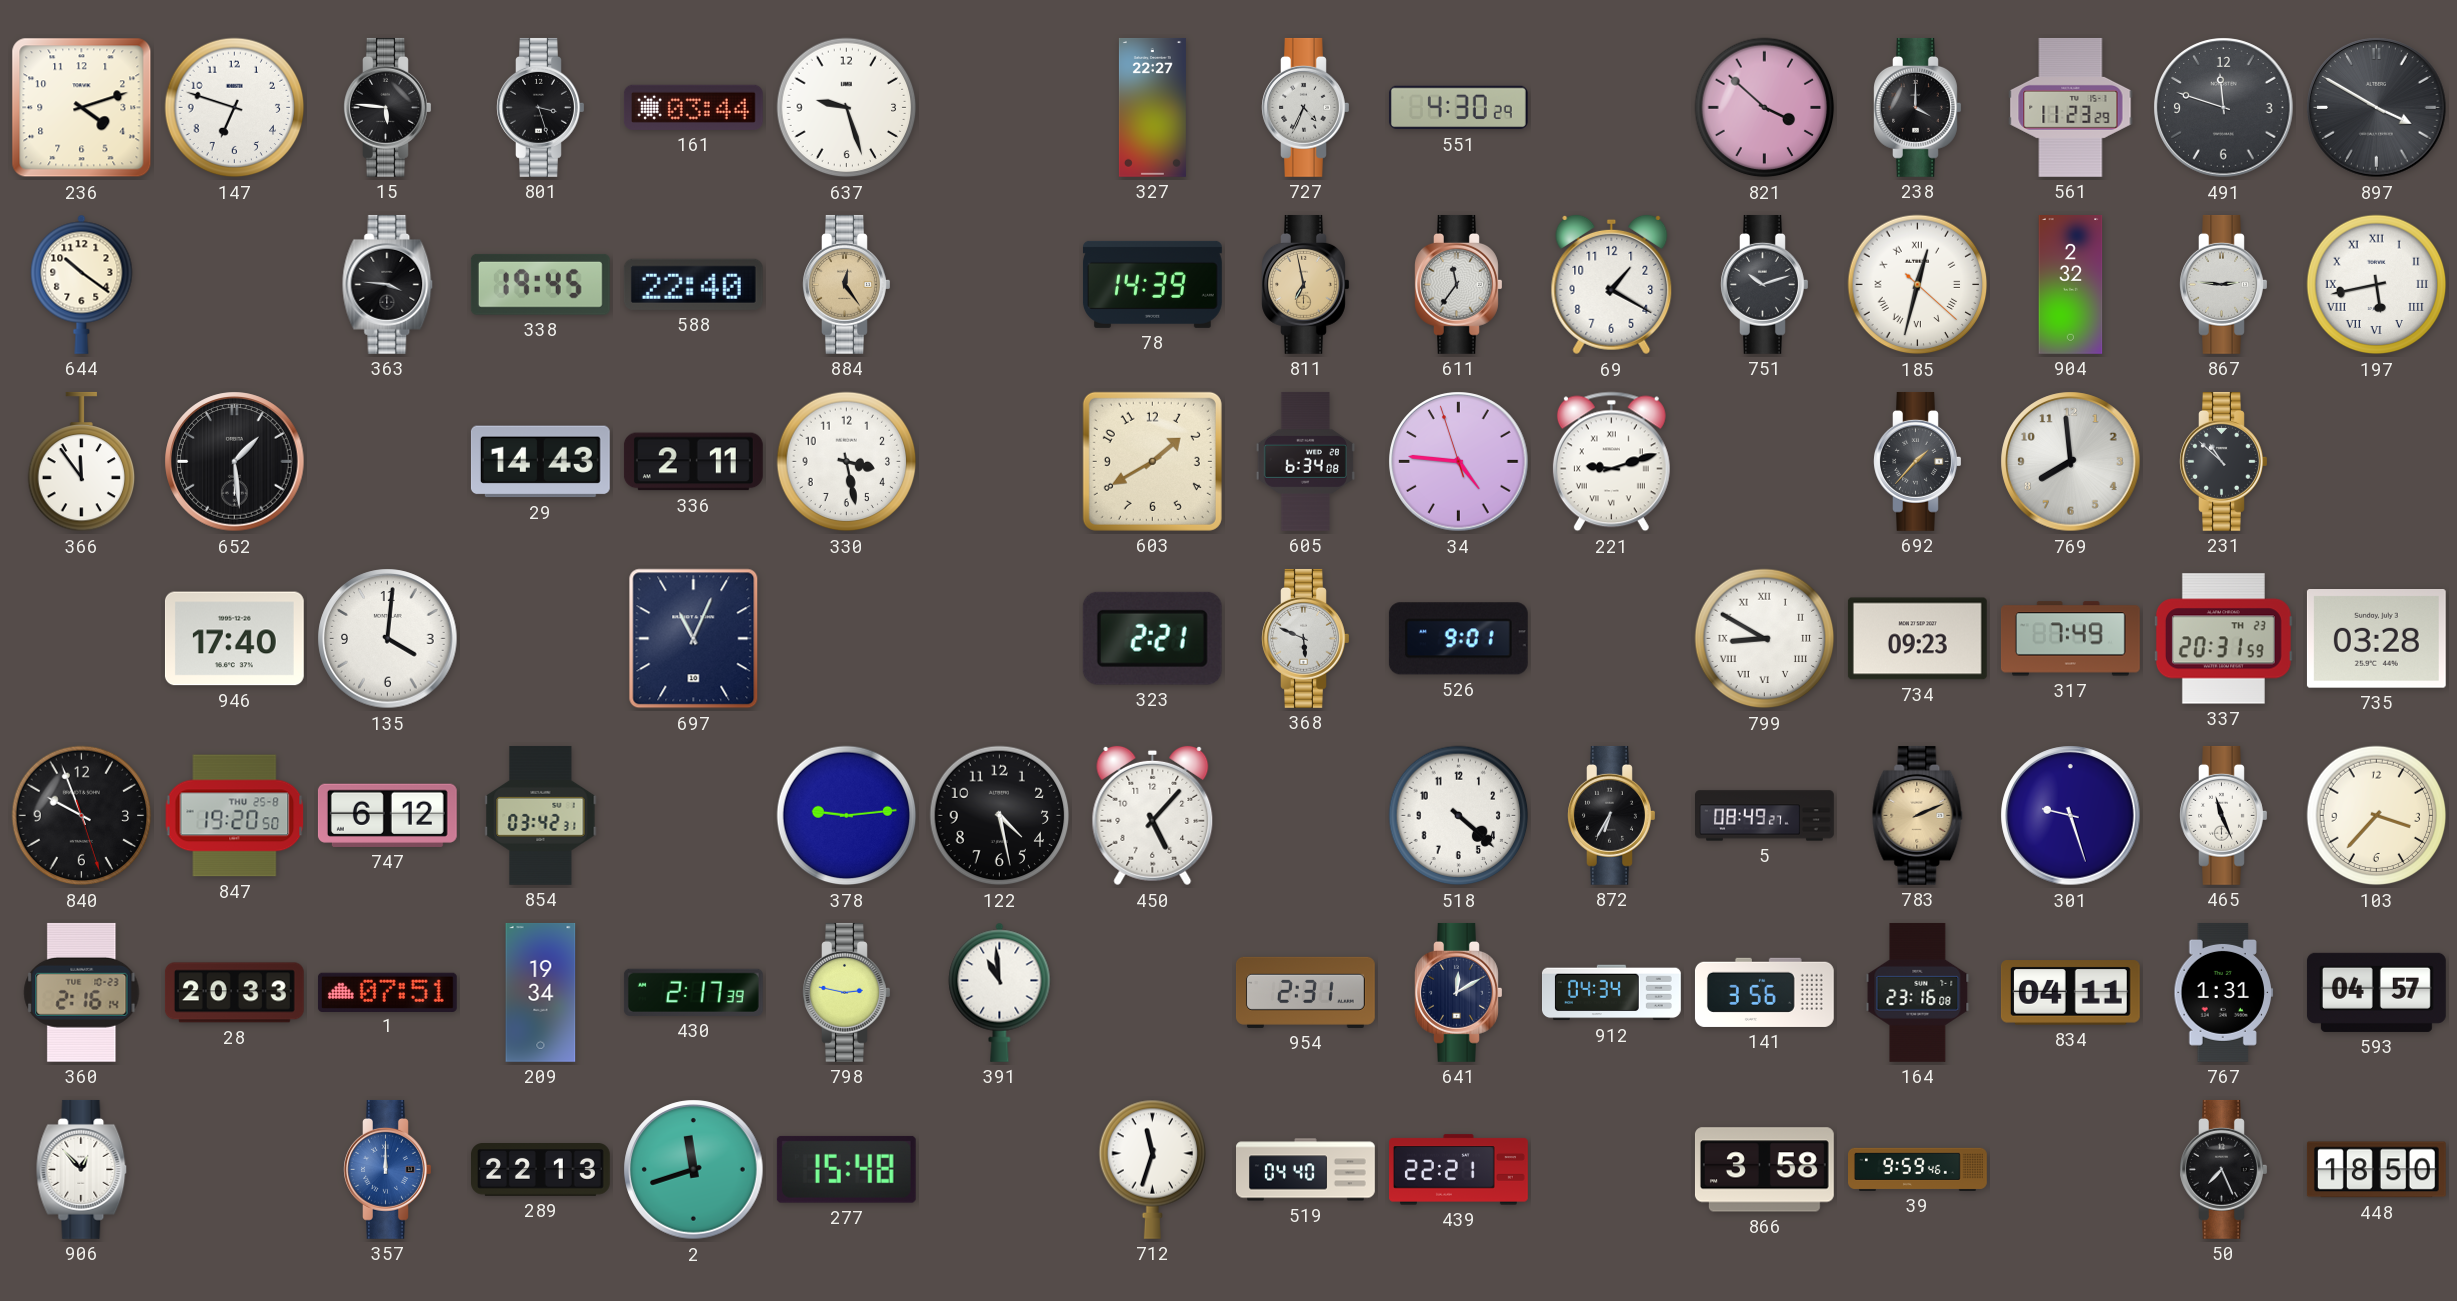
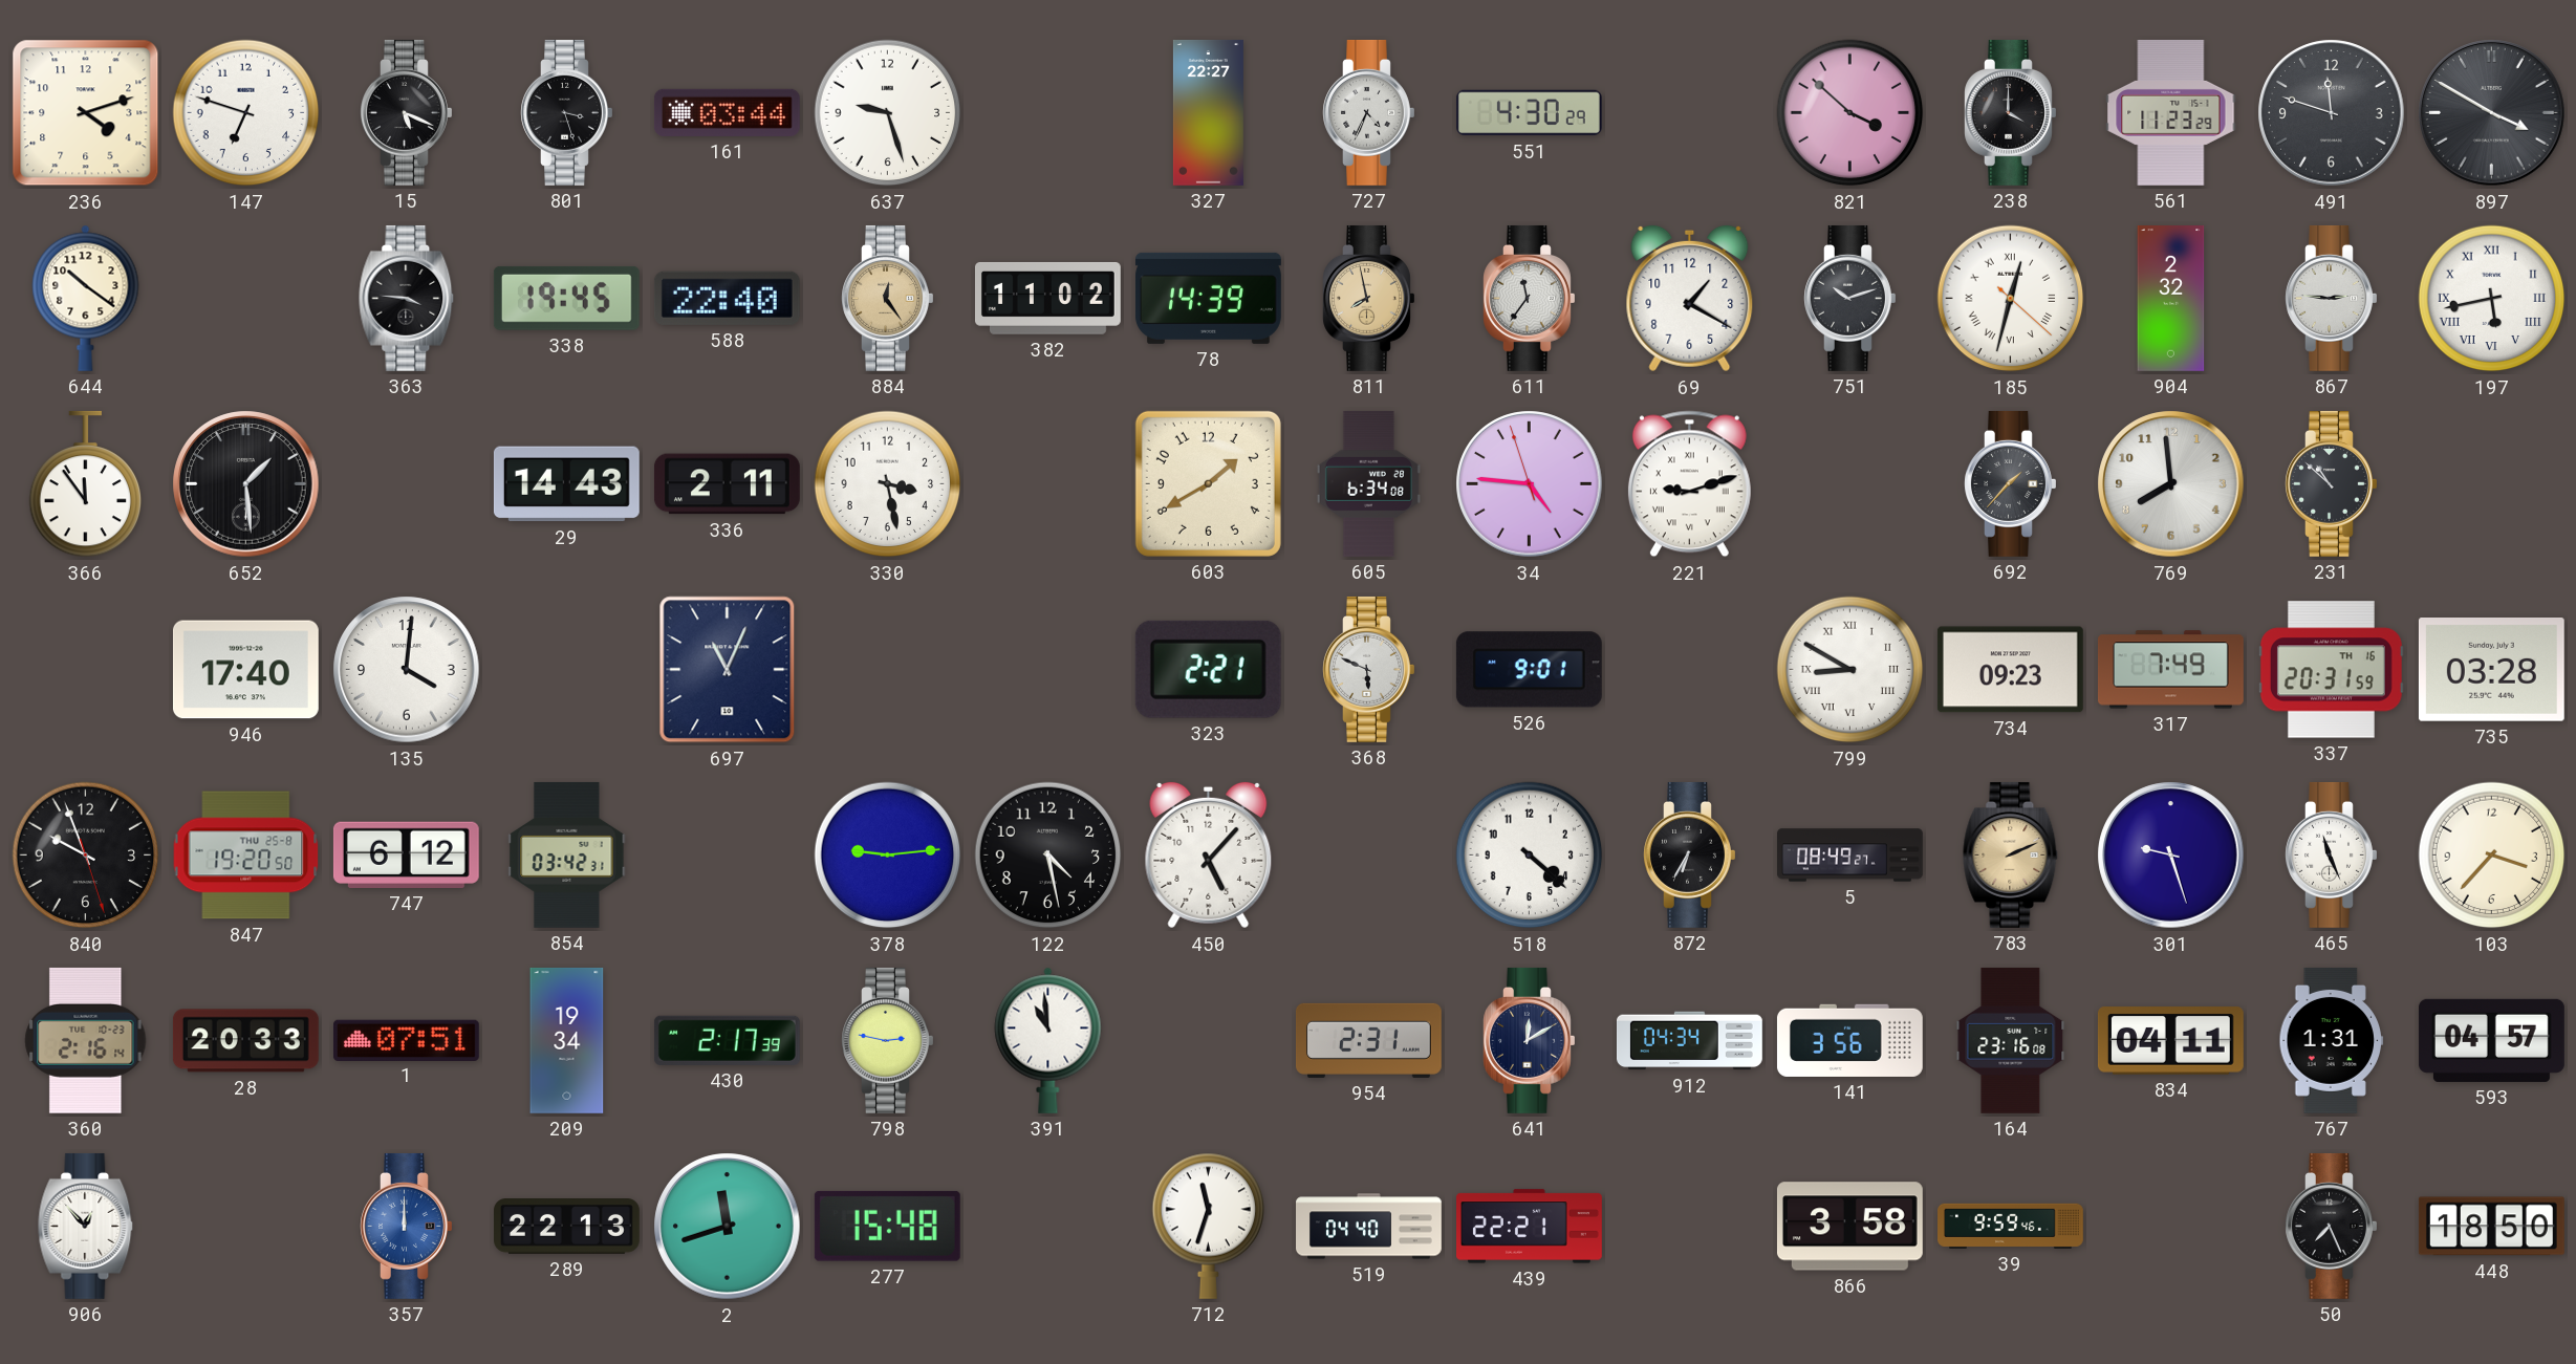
15: 5:46 -> 5:19 (407, 112)
382: none -> 11:02 (1047, 298)
811: 6:58 -> 7:58 (1369, 298)
337 date: TH 23 -> TH 16 (2331, 670)
